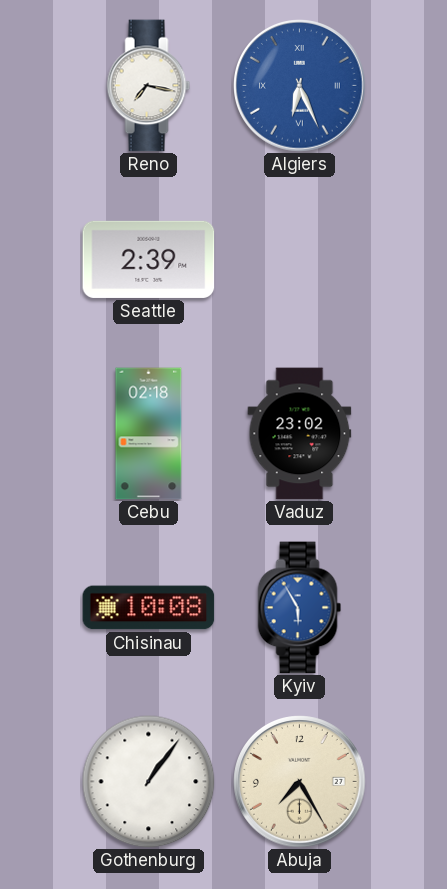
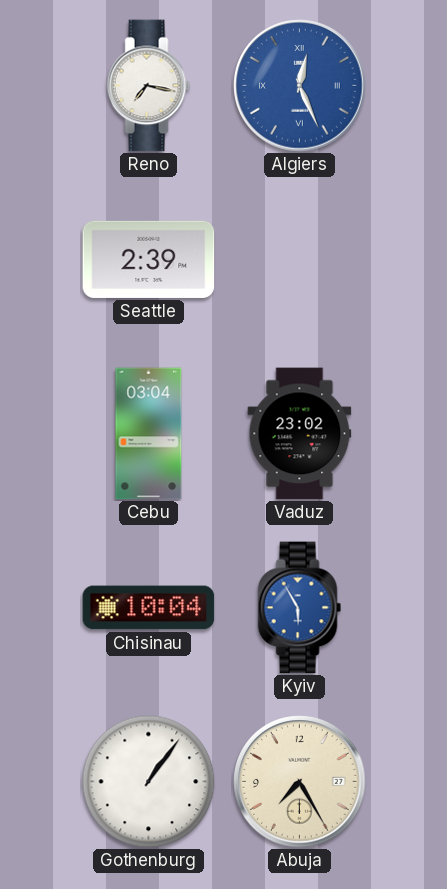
Algiers: 6:26 -> 12:26 (300, 86)
Cebu: 02:18 -> 03:04 (149, 434)
Chisinau: 10:08 -> 10:04 (149, 608)
